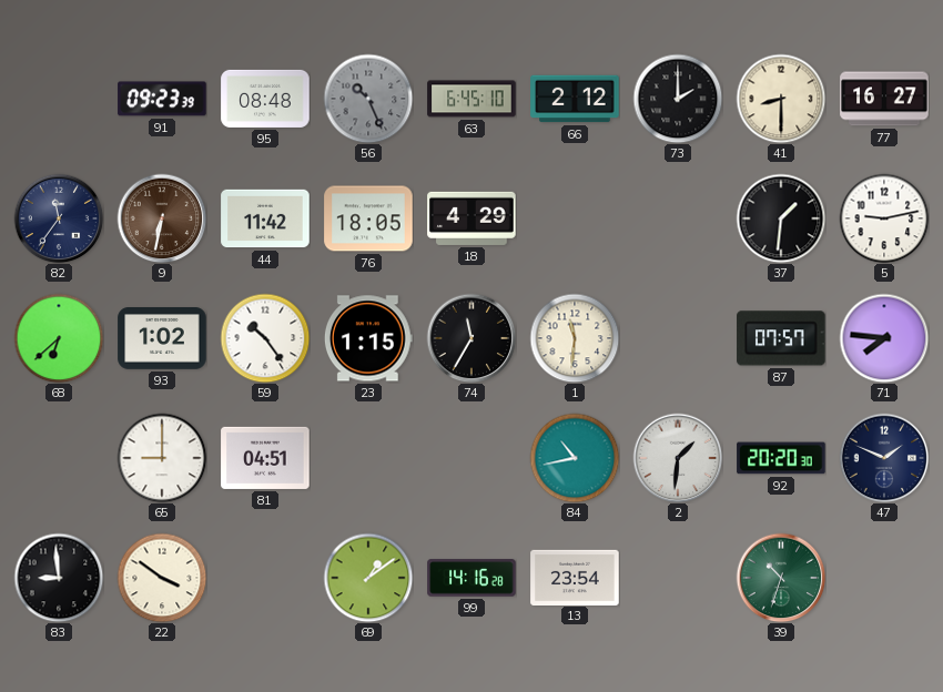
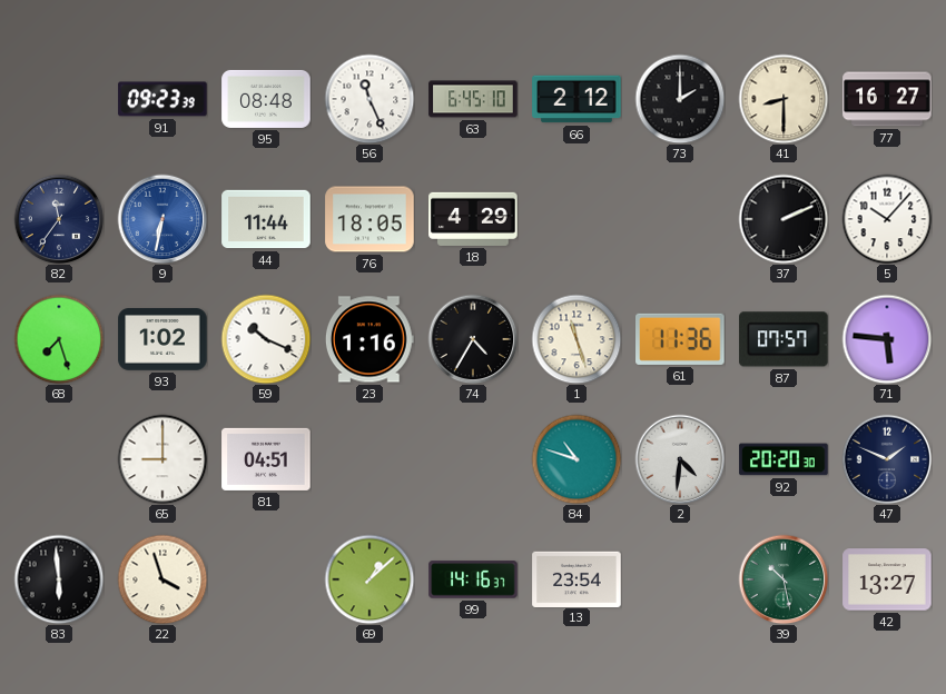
56: 10:26 -> 11:26 (369, 99)
56 dial: grey -> white (369, 99)
9 dial: brown -> blue (162, 219)
44: 11:42 -> 11:44 (266, 219)
37: 1:31 -> 2:11 (784, 219)
5: 9:13 -> 10:07 (887, 219)
68: 6:38 -> 7:27 (59, 339)
59: 10:24 -> 10:19 (266, 339)
23: 1:15 -> 1:16 (369, 339)
74: 11:35 -> 4:35 (473, 339)
1: 11:31 -> 11:27 (577, 339)
61: none -> 11:36 (680, 339)
71: 7:46 -> 5:46 (887, 339)
84: 10:43 -> 10:48 (577, 459)
2: 1:31 -> 4:31 (680, 459)
83: 8:59 -> 5:59 (59, 579)
22: 3:51 -> 3:57 (162, 579)
69: 1:09 -> 1:08 (369, 579)
99: 14:16:28 -> 14:16:37 (473, 579)
39: 10:33 -> 10:28 (784, 579)
42: none -> 13:27 (887, 579)
